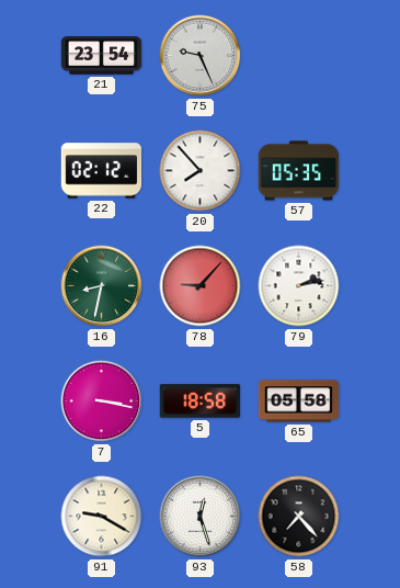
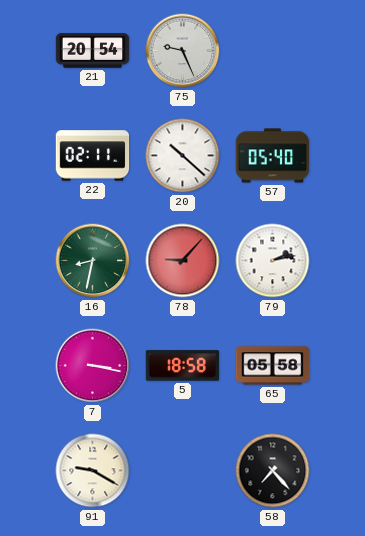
21: 23:54 -> 20:54 (93, 51)
22: 02:12 -> 02:11 (93, 156)
20: 7:53 -> 10:22 (183, 156)
57: 05:35 -> 05:40 (273, 156)
93: 12:27 -> none (201, 517)
